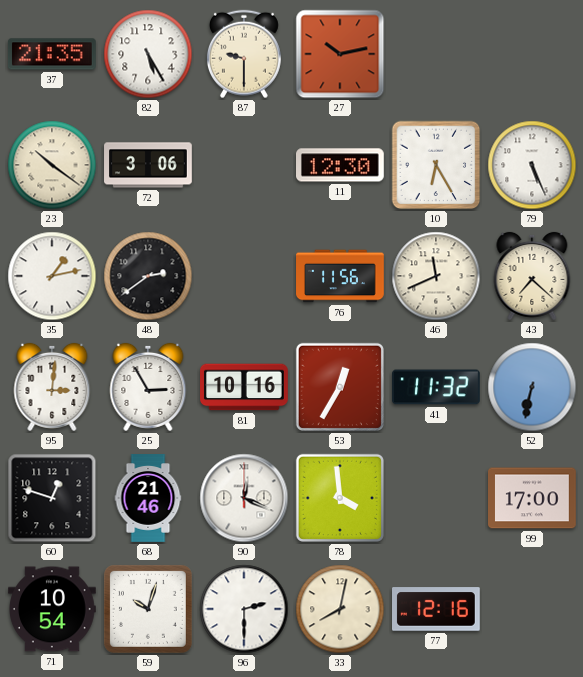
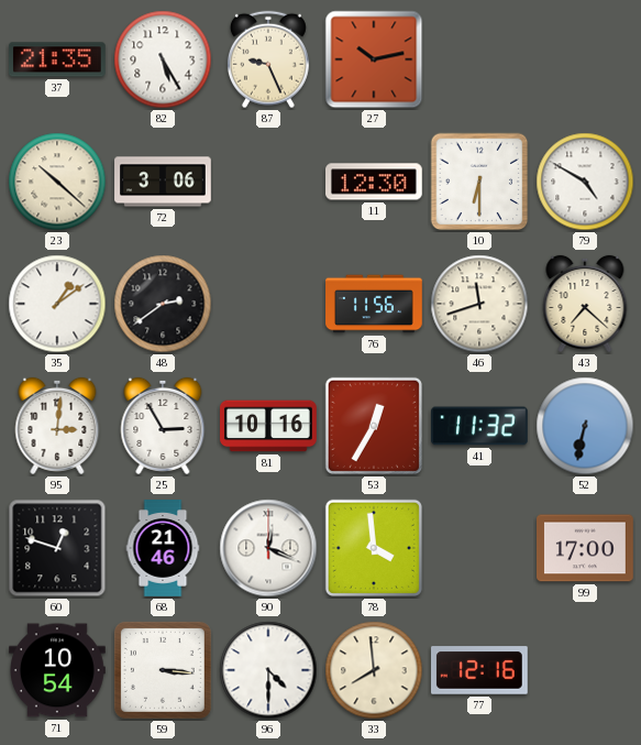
87: 9:30 -> 9:26 (268, 59)
23: 10:21 -> 10:22 (57, 182)
10: 6:25 -> 6:30 (479, 182)
79: 5:26 -> 4:50 (585, 182)
35: 1:13 -> 1:09 (57, 304)
46: 11:41 -> 11:42 (479, 304)
59: 10:03 -> 3:16 (163, 670)
96: 2:30 -> 4:30 (268, 670)
33: 8:02 -> 7:59 (374, 670)
